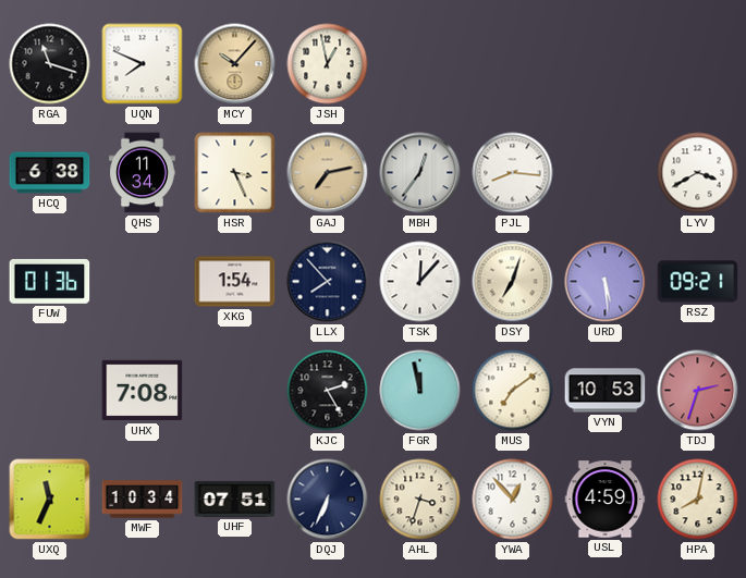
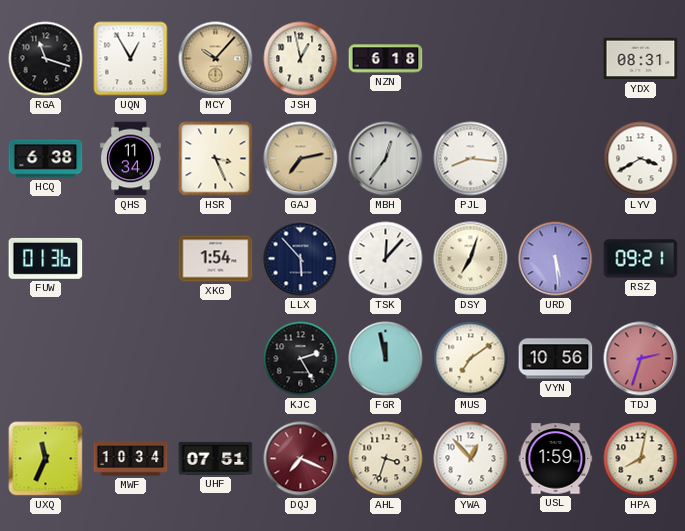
UQN: 7:49 -> 12:55 (131, 59)
NZN: none -> 6:18 (386, 59)
YDX: none -> 08:31 (641, 59)
LLX: 7:53 -> 5:53 (301, 259)
UHX: 7:08 -> none (143, 391)
VYN: 10:53 -> 10:56 (556, 359)
DQJ: 6:34 -> 7:19 (301, 459)
DQJ dial: navy -> burgundy (301, 459)
USL: 4:59 -> 1:59 (556, 459)
